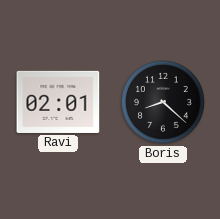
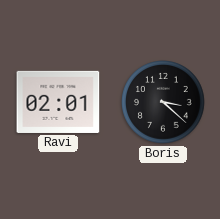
Boris: 8:22 -> 3:22 (164, 103)
